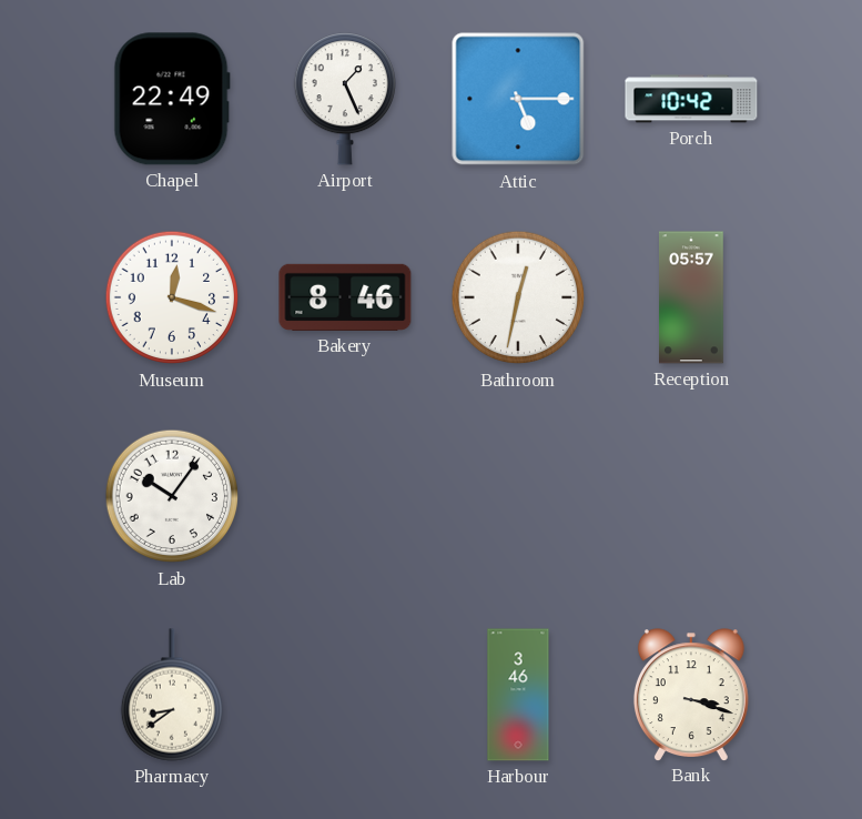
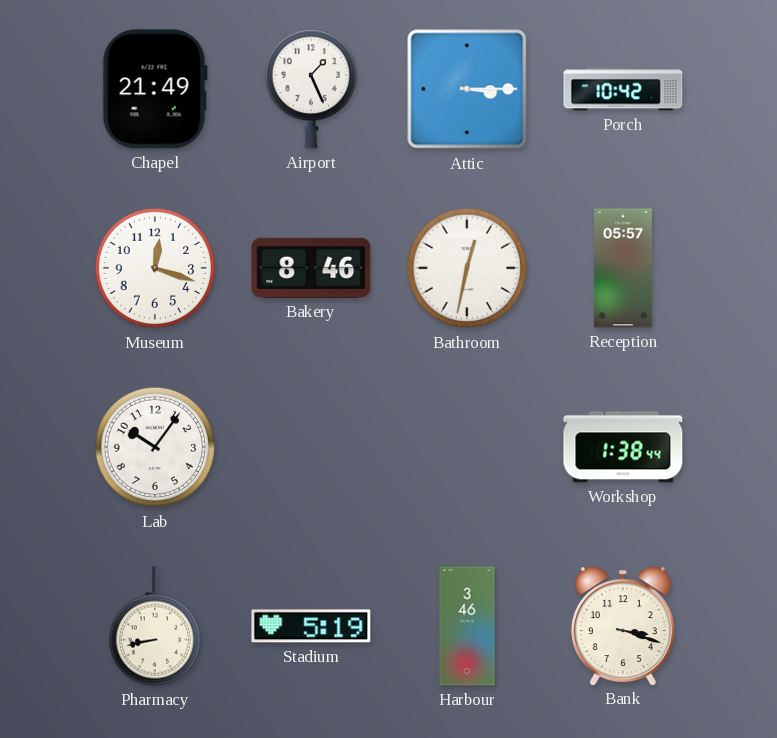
Chapel: 22:49 -> 21:49 (155, 89)
Attic: 5:15 -> 3:15 (467, 89)
Workshop: none -> 1:38 (623, 447)
Pharmacy: 8:39 -> 8:43 (154, 626)
Stadium: none -> 5:19 (311, 626)
